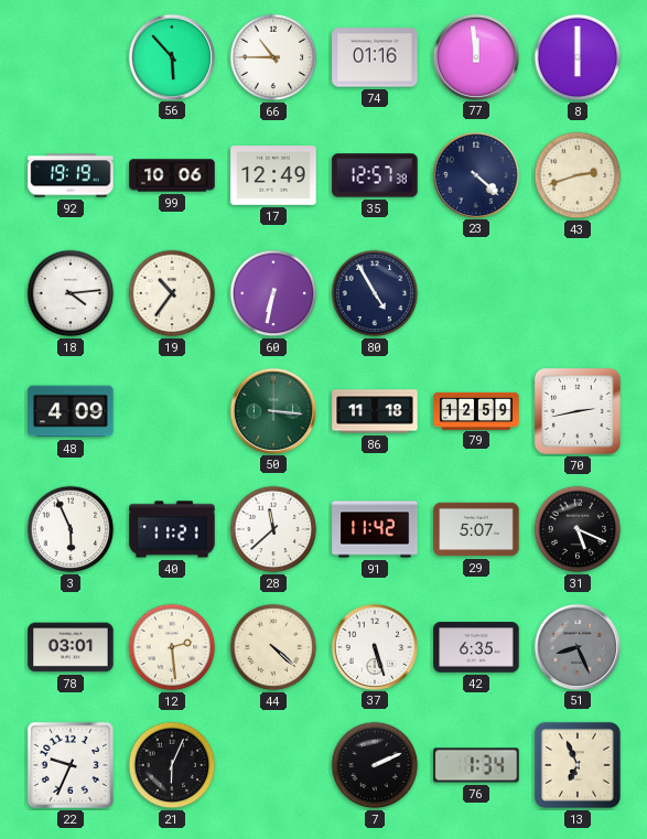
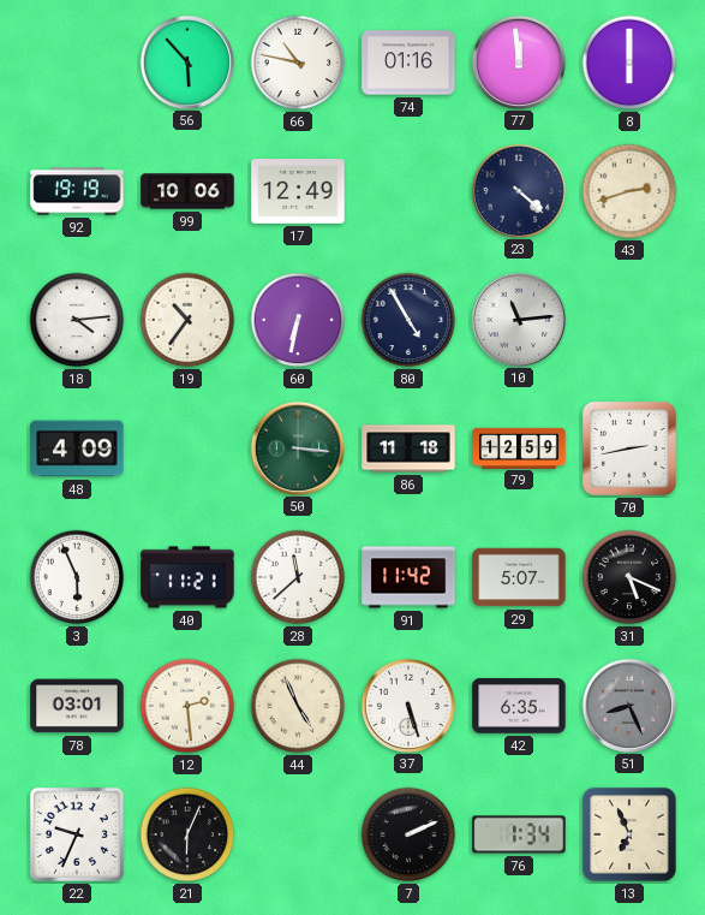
66: 10:45 -> 10:47 (298, 63)
35: 12:57 -> none (375, 175)
10: none -> 11:14 (518, 319)
44: 4:22 -> 4:56 (298, 706)
